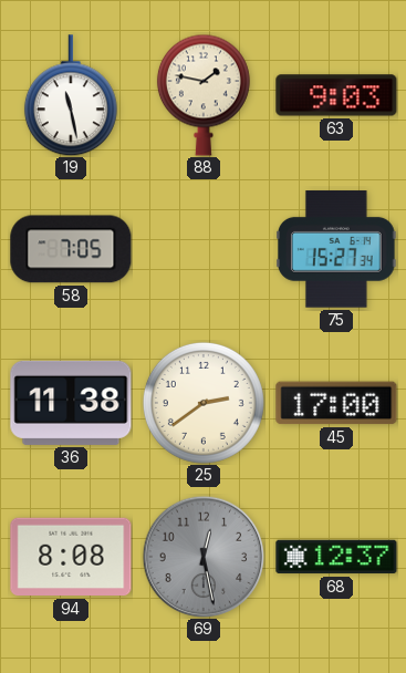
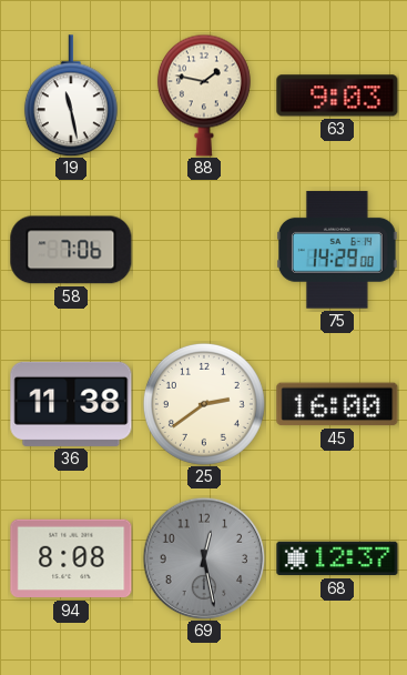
58: 7:05 -> 7:06 (71, 250)
75: 15:27 -> 14:29 (338, 250)
45: 17:00 -> 16:00 (337, 404)
